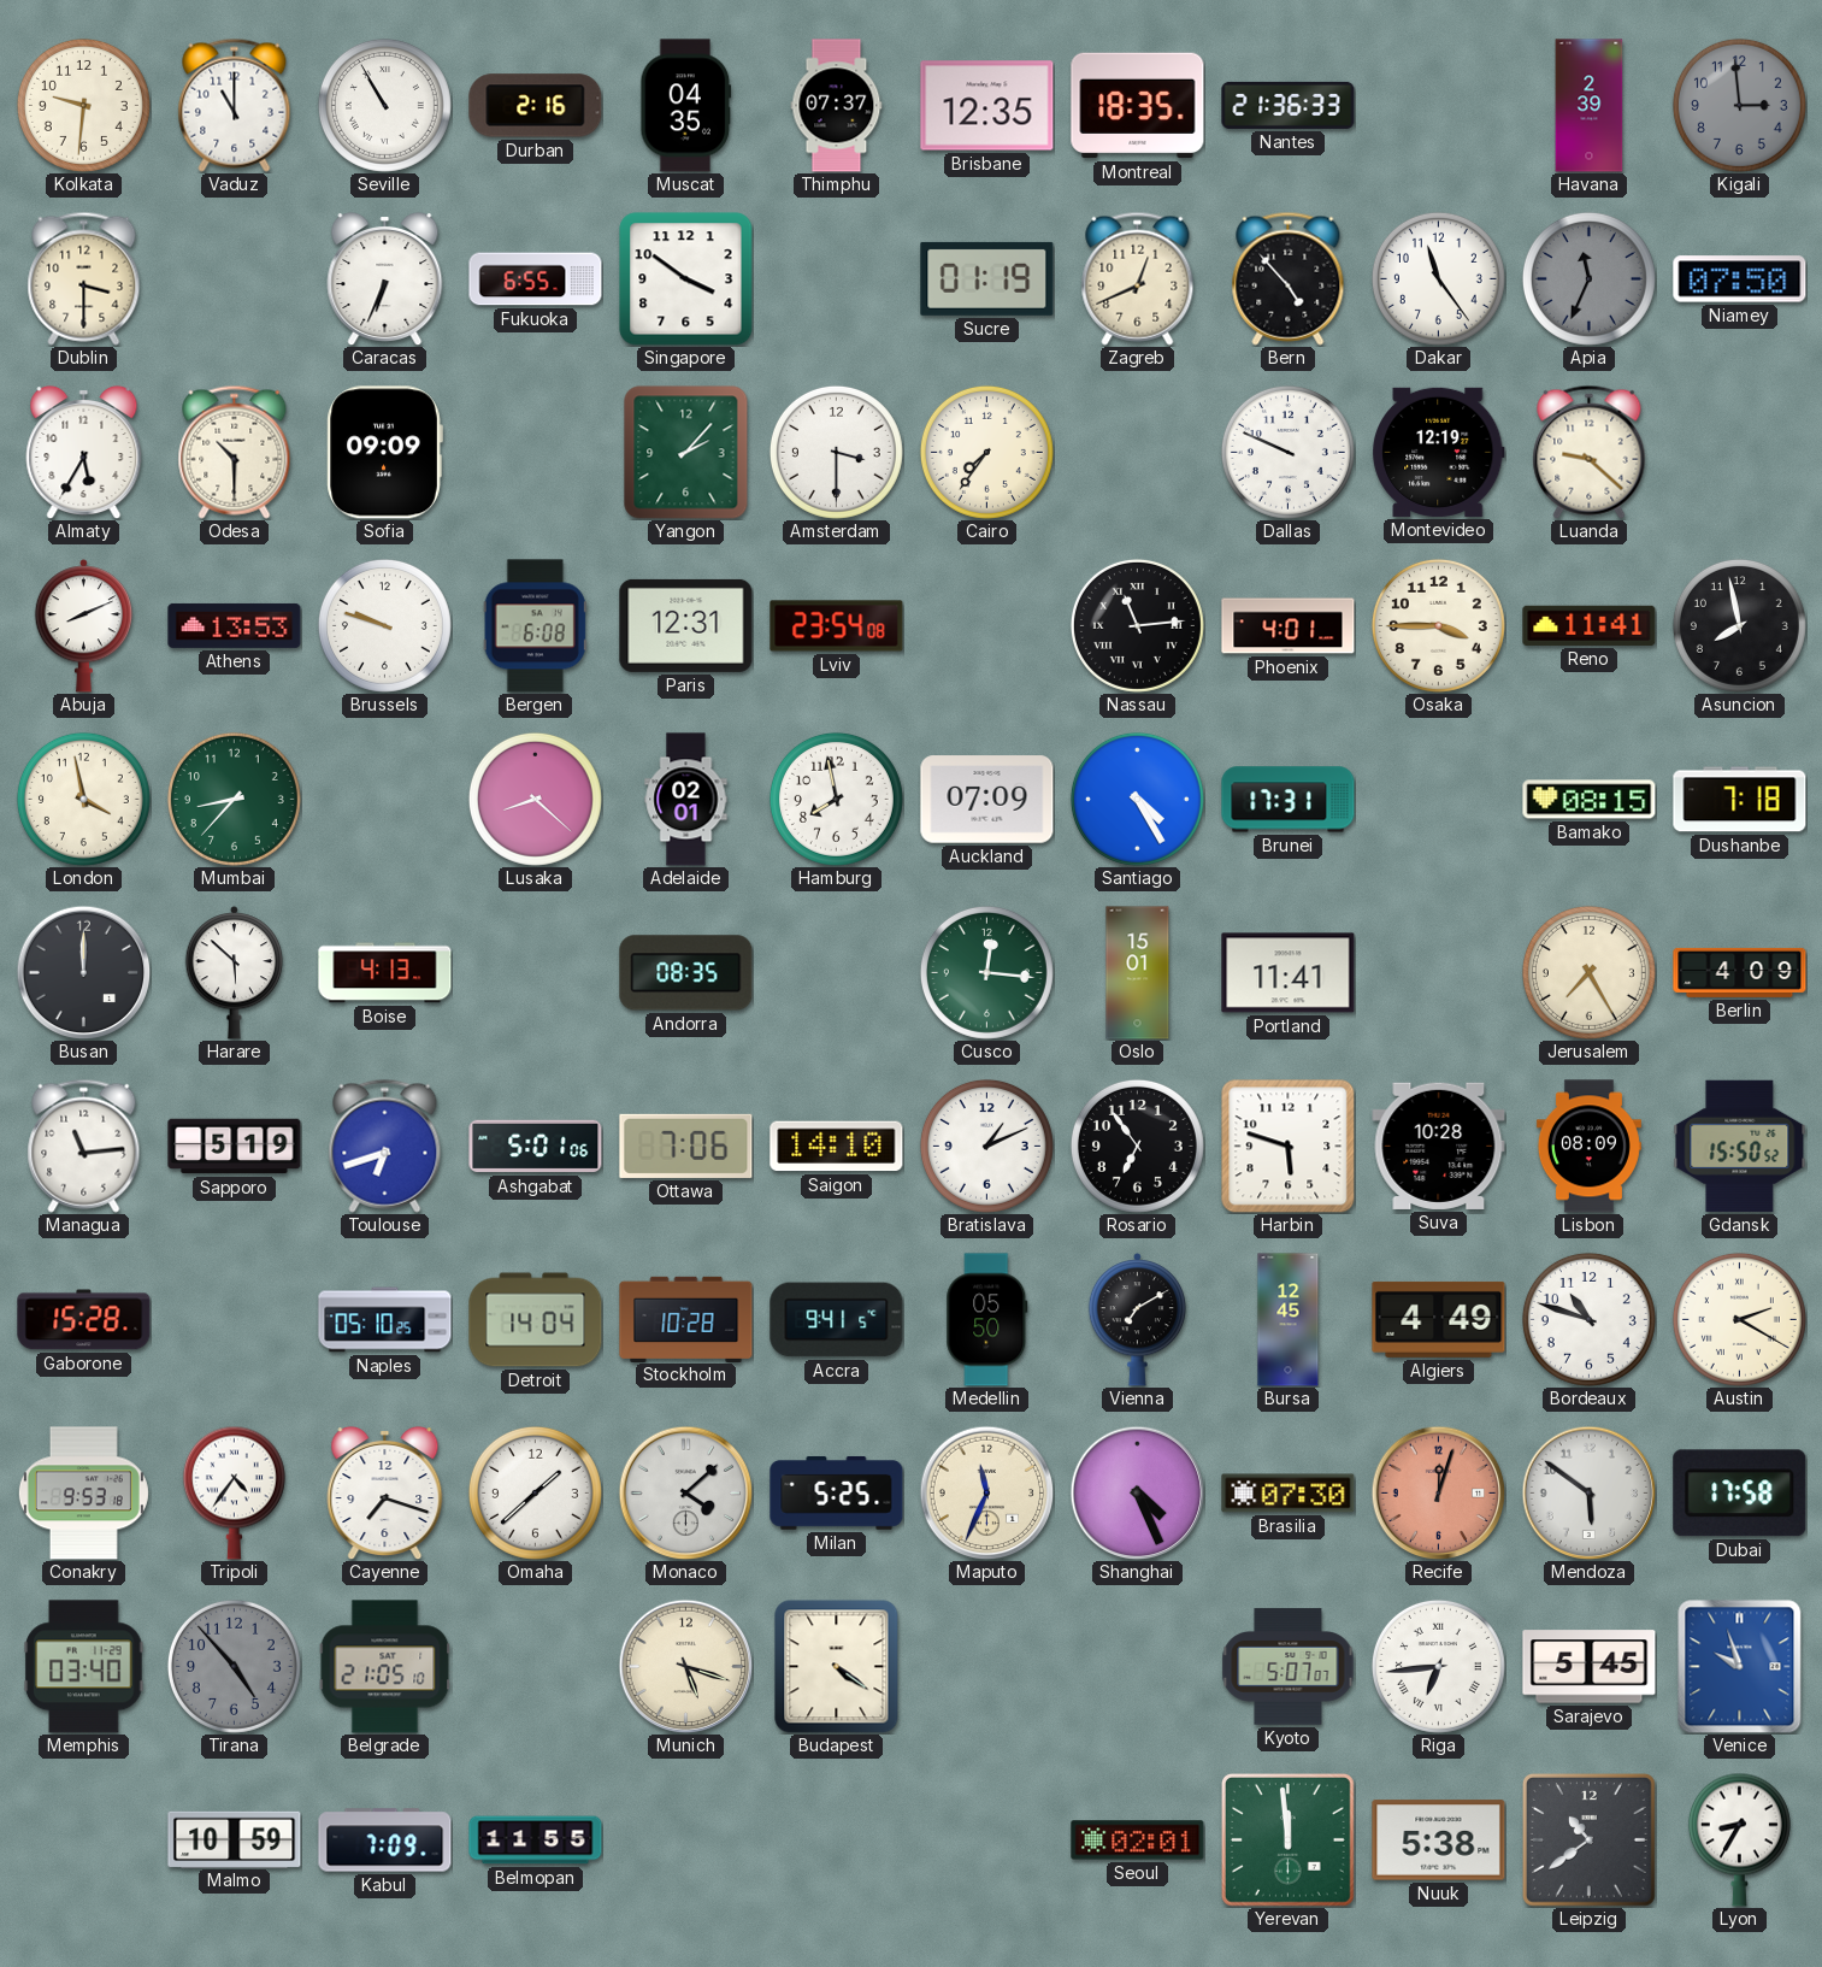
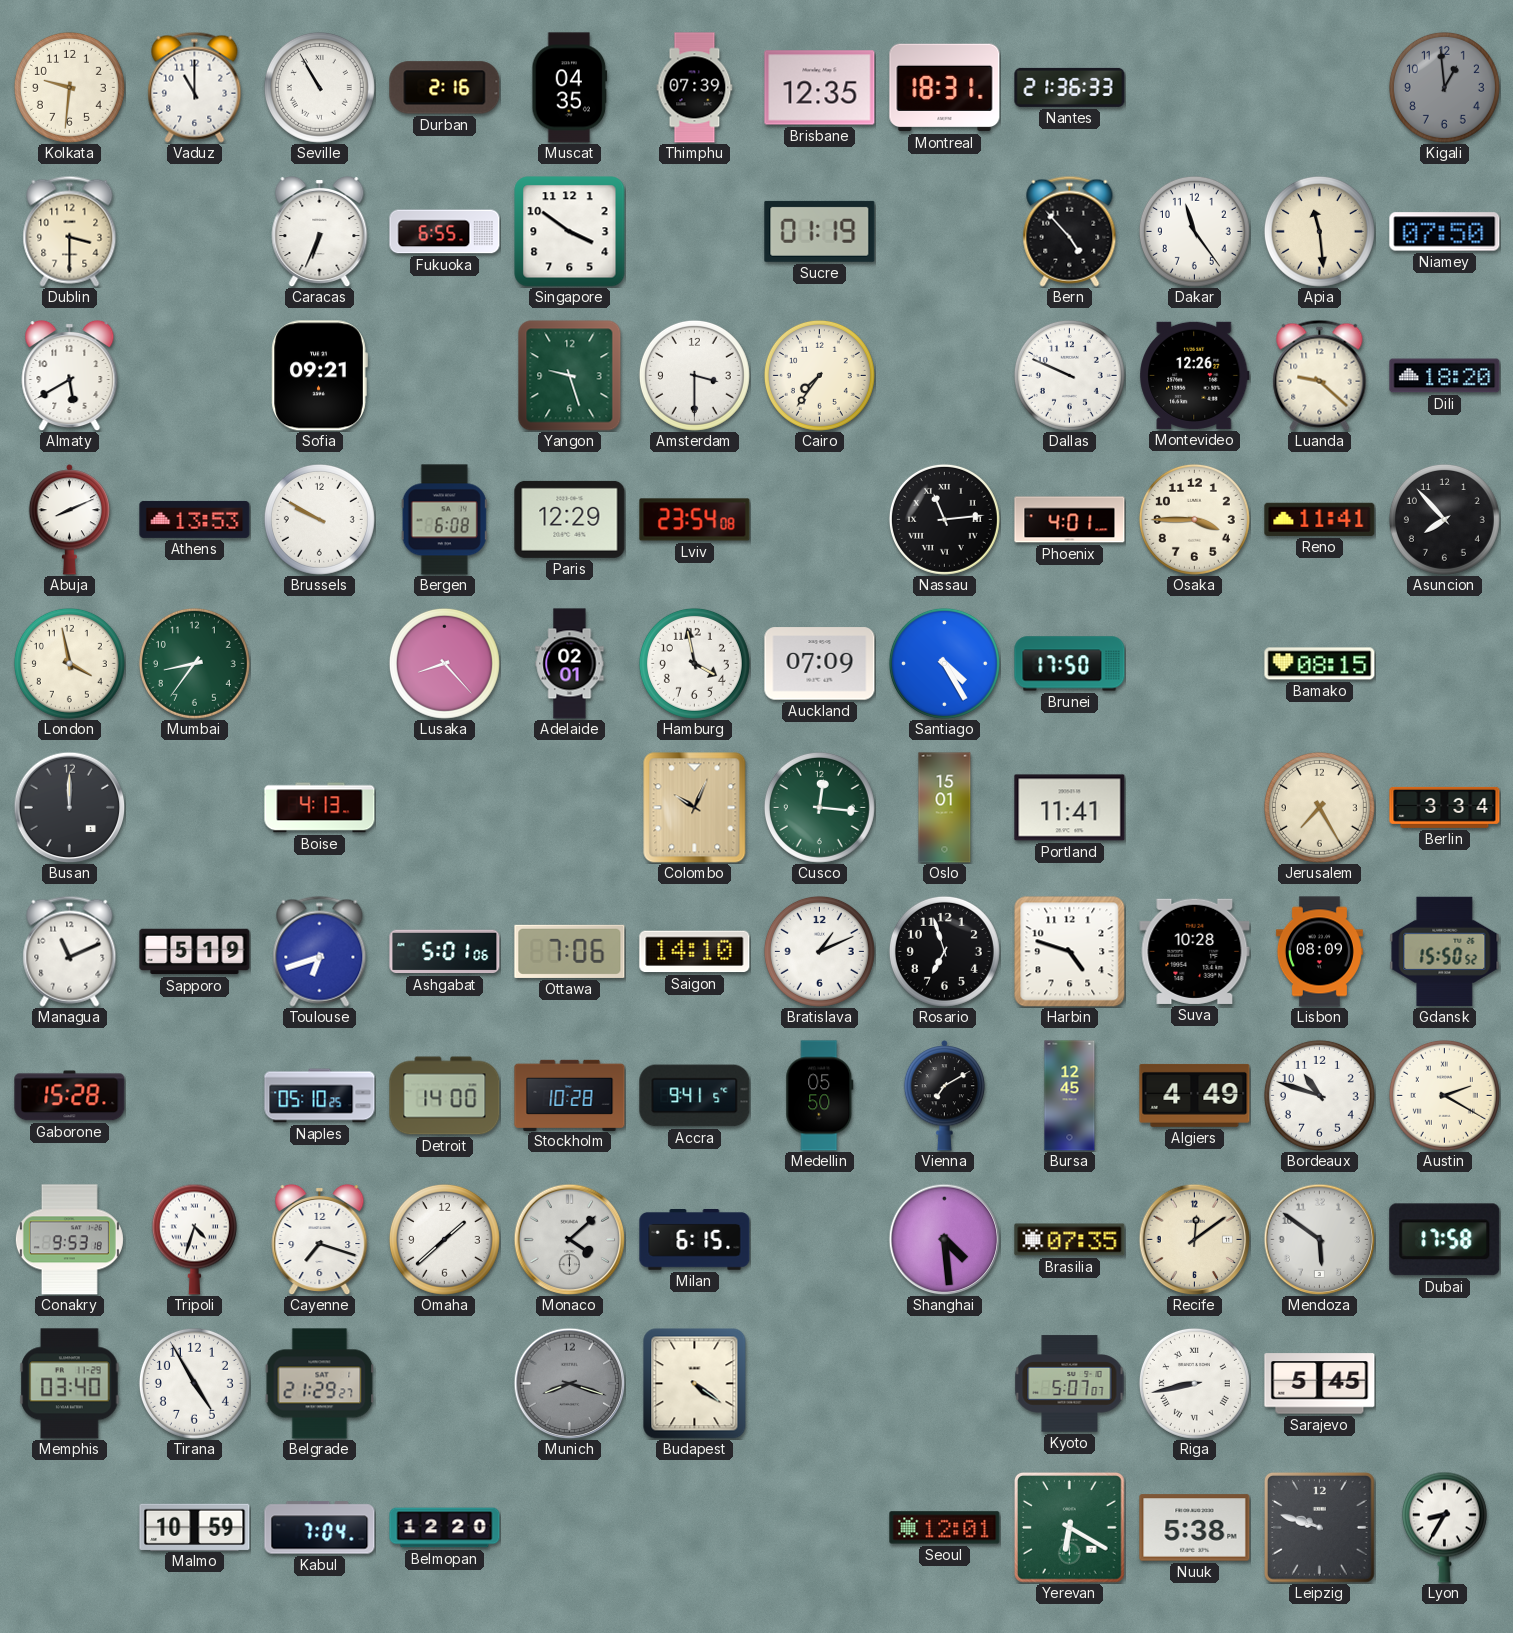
Thimphu: 07:37 -> 07:39 (695, 88)
Montreal: 18:35 -> 18:31 (945, 88)
Havana: 2:39 -> none (1590, 106)
Kigali: 2:59 -> 12:59 (1444, 87)
Zagreb: 12:41 -> none (1138, 278)
Apia: 11:34 -> 11:29 (1319, 231)
Apia dial: grey -> cream (1319, 231)
Almaty: 5:35 -> 5:40 (70, 375)
Odesa: 10:30 -> none (235, 452)
Sofia: 09:09 -> 09:21 (319, 376)
Yangon: 2:07 -> 9:27 (570, 376)
Montevideo: 12:19 -> 12:26 (1195, 375)
Dili: none -> 18:20 (1445, 376)
Brussels: 9:48 -> 9:50 (319, 519)
Paris: 12:31 -> 12:29 (570, 519)
Asuncion: 7:58 -> 7:53 (1444, 519)
Mumbai: 8:37 -> 8:36 (194, 663)
Lusaka: 8:22 -> 8:23 (444, 663)
Hamburg: 7:58 -> 3:58 (694, 663)
Brunei: 17:31 -> 17:50 (1070, 664)
Dushanbe: 7:18 -> none (1740, 800)
Harare: 5:52 -> none (235, 973)
Andorra: 08:35 -> none (686, 973)
Colombo: none -> 10:04 (695, 808)
Berlin: 4:09 -> 3:34 (1445, 807)
Managua: 11:14 -> 11:11 (70, 951)
Rosario: 6:54 -> 6:57 (944, 951)
Harbin: 5:48 -> 4:48 (1069, 951)
Detroit: 14:04 -> 14:00 (445, 1096)
Tripoli: 4:36 -> 4:33 (194, 1239)
Milan: 5:25 -> 6:15 (695, 1240)
Maputo: 11:34 -> none (986, 1492)
Shanghai: 4:26 -> 4:29 (944, 1239)
Brasilia: 07:30 -> 07:35 (1070, 1240)
Recife: 12:03 -> 12:09 (1194, 1239)
Recife dial: salmon -> cream (1194, 1239)
Tirana: 4:53 -> 4:55 (194, 1383)
Tirana dial: grey -> white (194, 1383)
Belgrade: 21:05 -> 21:29 (320, 1384)
Munich: 5:18 -> 8:18 (569, 1383)
Munich dial: cream -> grey (569, 1383)
Riga: 6:44 -> 8:43 (1194, 1383)
Venice: 9:57 -> none (1740, 1667)
Kabul: 7:09 -> 7:04 (320, 1528)
Belmopan: 11:55 -> 12:20 (445, 1528)
Seoul: 02:01 -> 12:01 (945, 1528)
Yerevan: 11:59 -> 6:20 (1070, 1528)
Leipzig: 10:39 -> 9:48 (1320, 1528)
